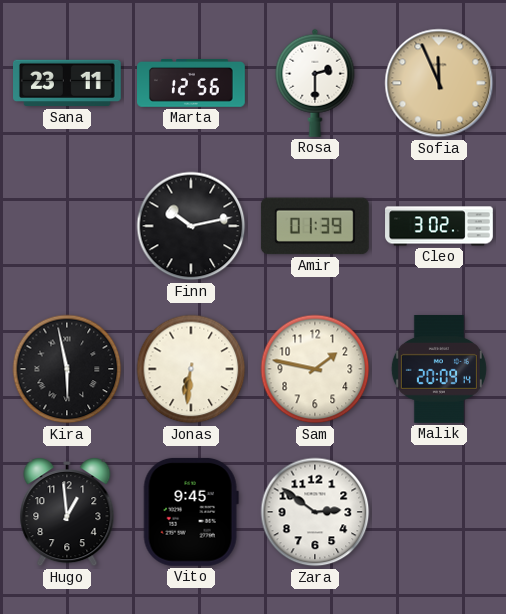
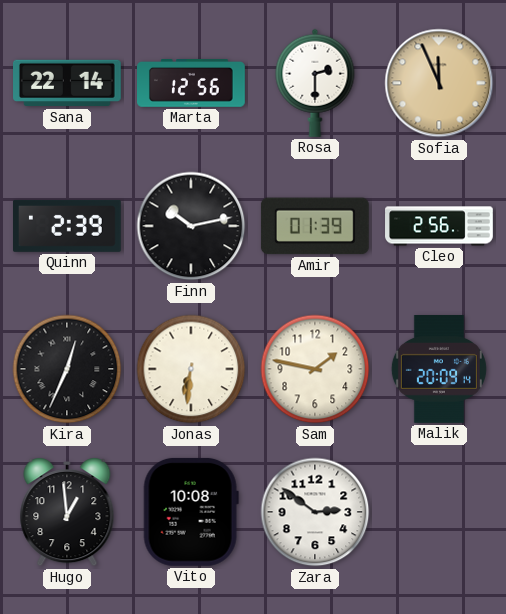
Sana: 23:11 -> 22:14 (68, 83)
Quinn: none -> 2:39 (68, 226)
Cleo: 3:02 -> 2:56 (439, 226)
Kira: 5:58 -> 12:34 (67, 369)
Vito: 9:45 -> 10:08 (191, 512)
